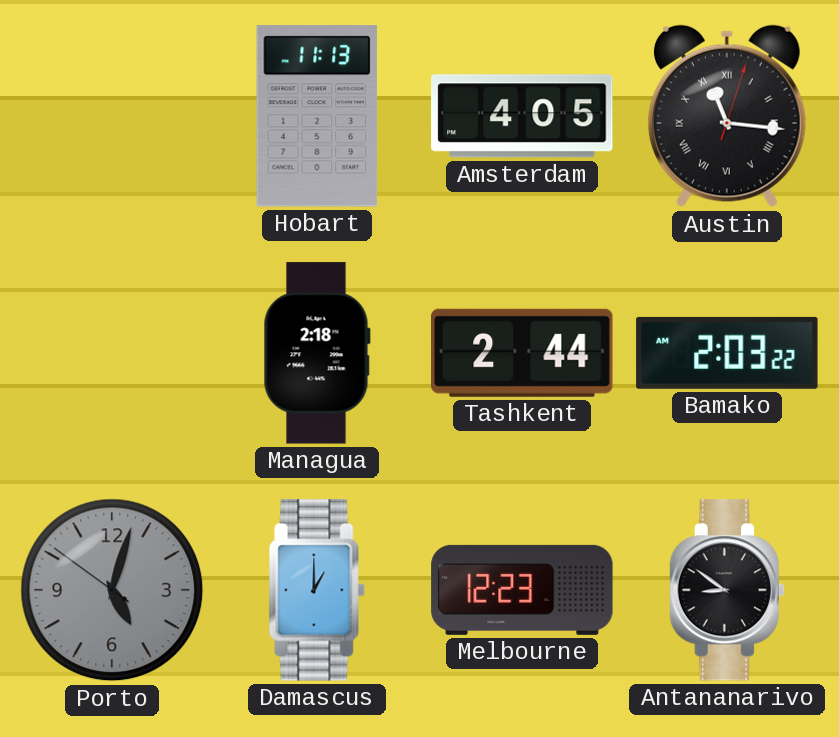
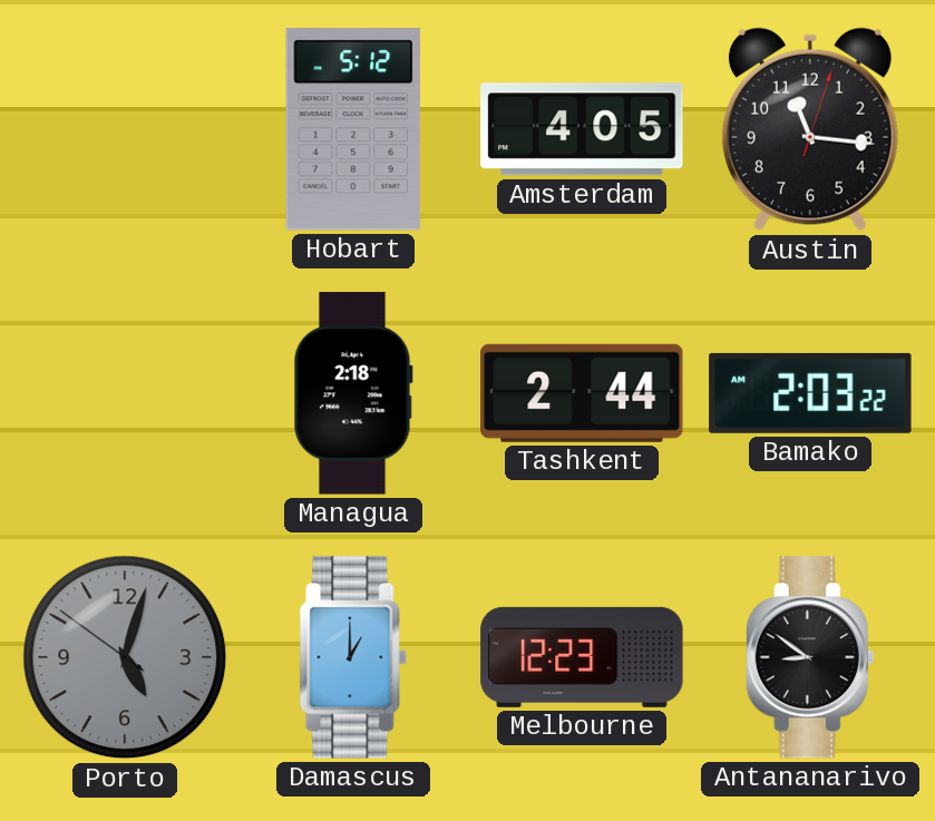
Hobart: 11:13 -> 5:12 (353, 129)
Austin numerals: Roman -> Arabic (810, 129)
